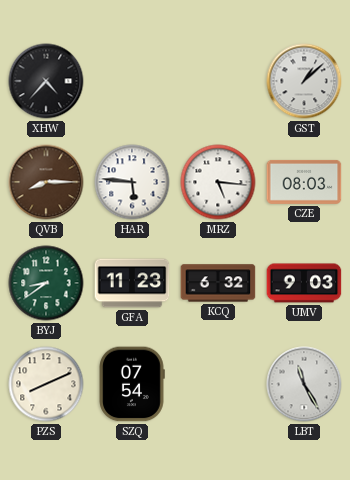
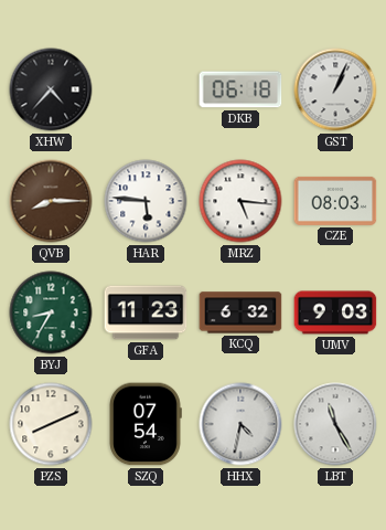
DKB: none -> 06:18 (240, 89)
GST: 1:08 -> 1:04 (335, 89)
BYJ: 8:39 -> 8:35 (51, 312)
HHX: none -> 4:32 (240, 424)
